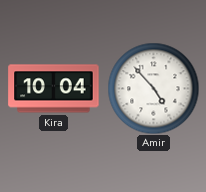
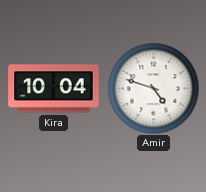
Amir: 4:53 -> 4:48 (153, 88)
